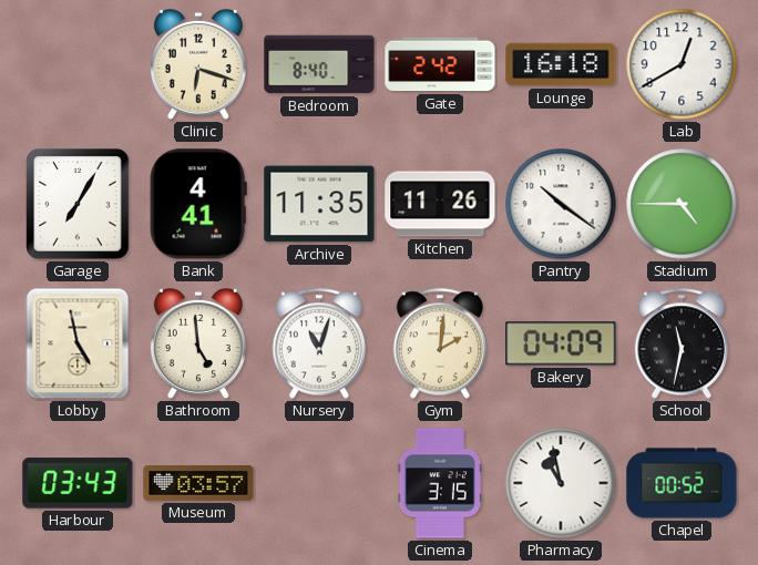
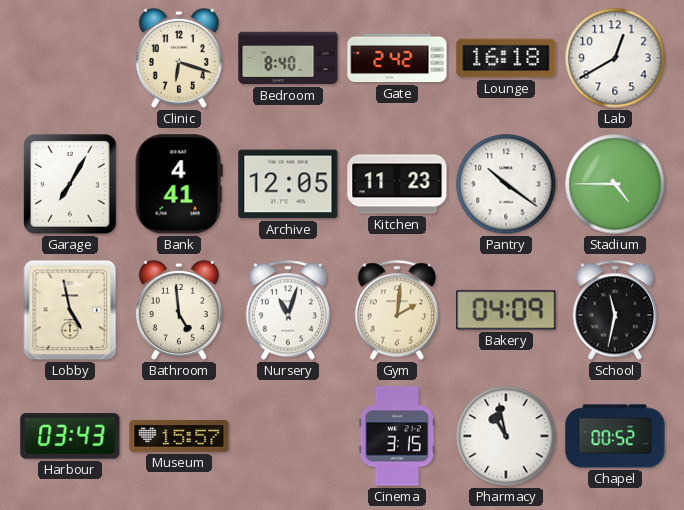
Archive: 11:35 -> 12:05 (288, 184)
Kitchen: 11:26 -> 11:23 (397, 184)
Museum: 03:57 -> 15:57 (179, 437)
